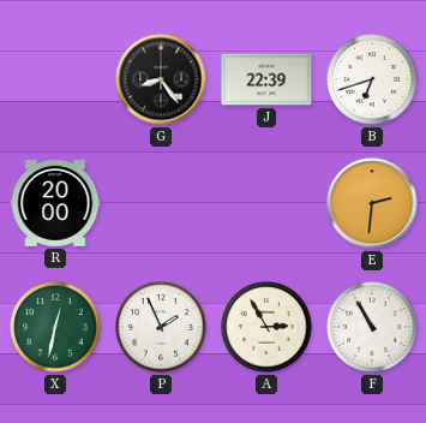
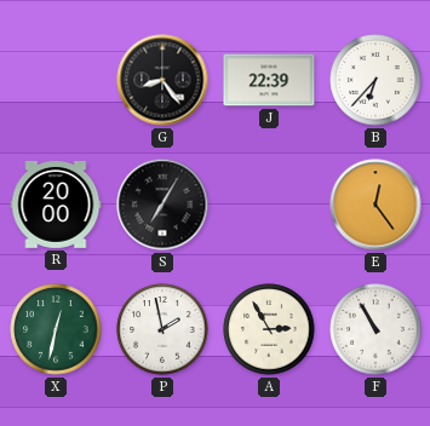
B: 6:42 -> 6:37 (375, 80)
S: none -> 7:05 (162, 205)
E: 2:31 -> 12:24 (375, 205)
P: 1:56 -> 1:58 (162, 329)
